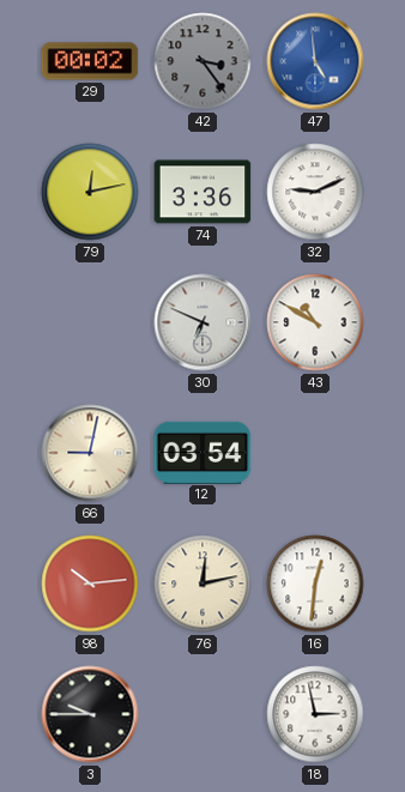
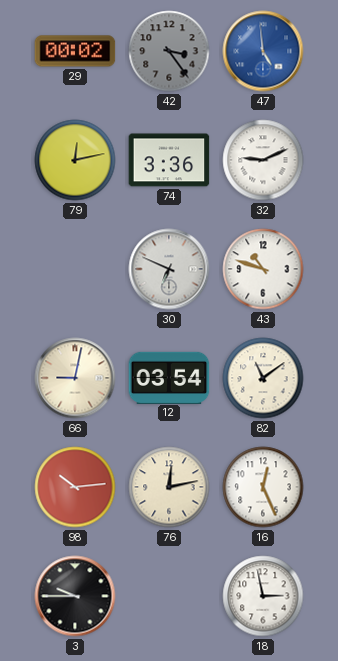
43: 10:50 -> 10:48 (263, 269)
82: none -> 11:09 (263, 378)
16: 12:31 -> 12:26 (263, 487)
